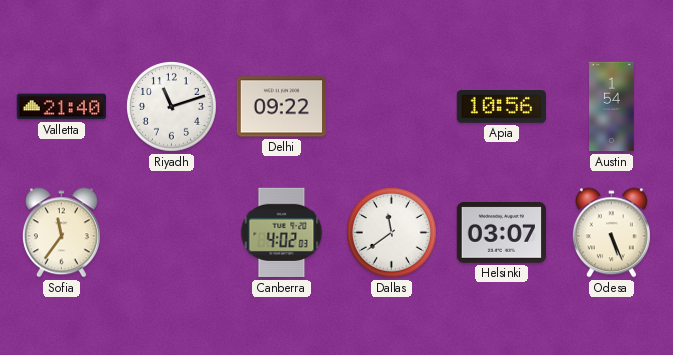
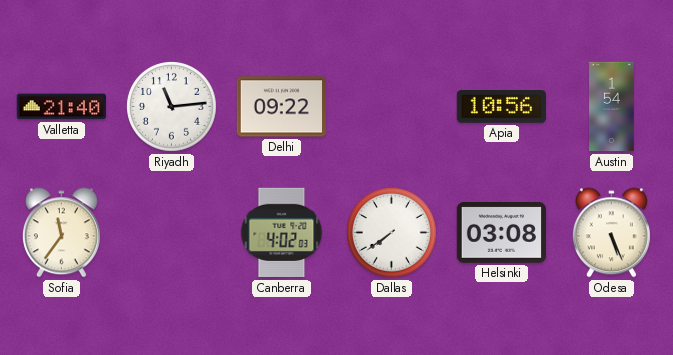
Riyadh: 11:12 -> 11:14 (172, 107)
Dallas: 11:39 -> 7:39 (392, 233)
Helsinki: 03:07 -> 03:08 (501, 233)
